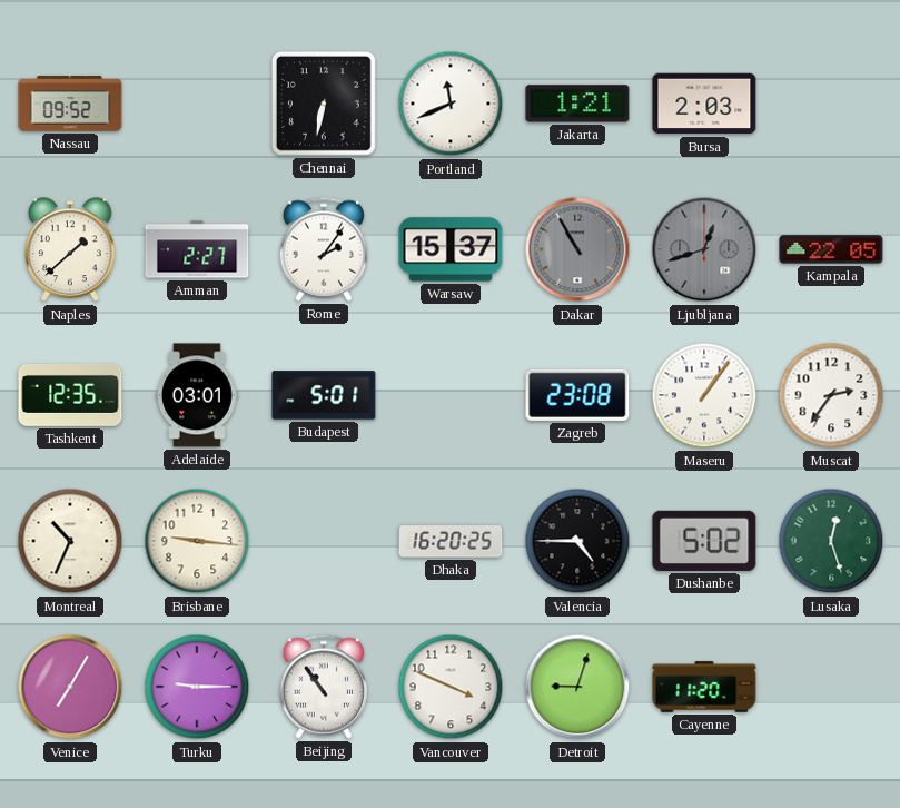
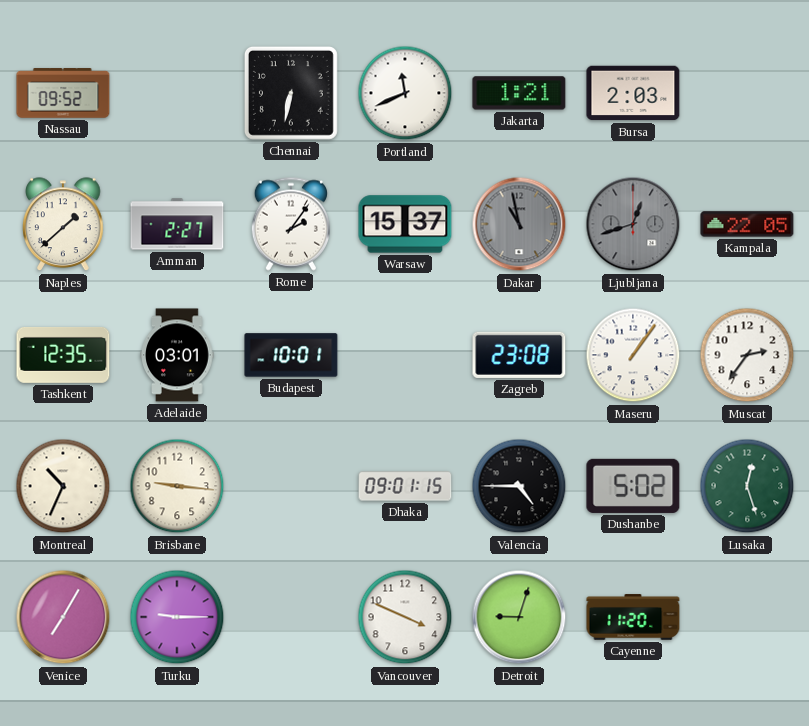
Dakar: 10:55 -> 10:58 (519, 224)
Budapest: 5:01 -> 10:01 (291, 355)
Dhaka: 16:20 -> 09:01 (405, 486)
Beijing: 10:54 -> none (324, 687)
